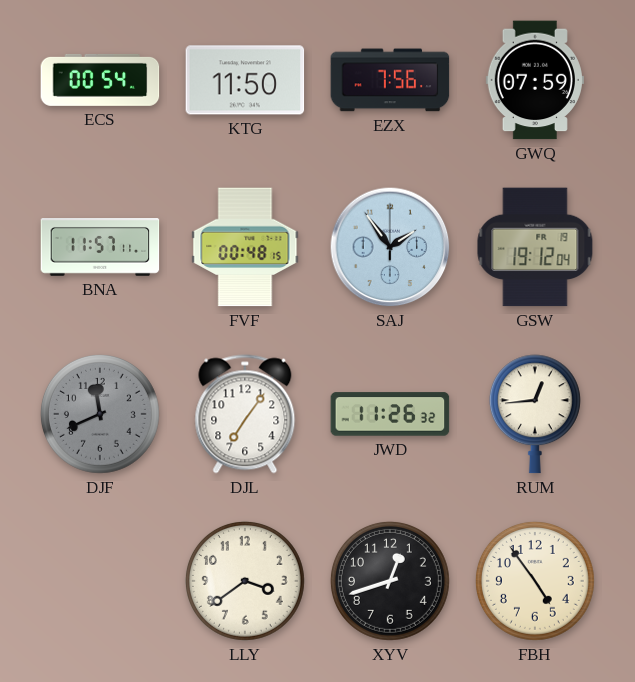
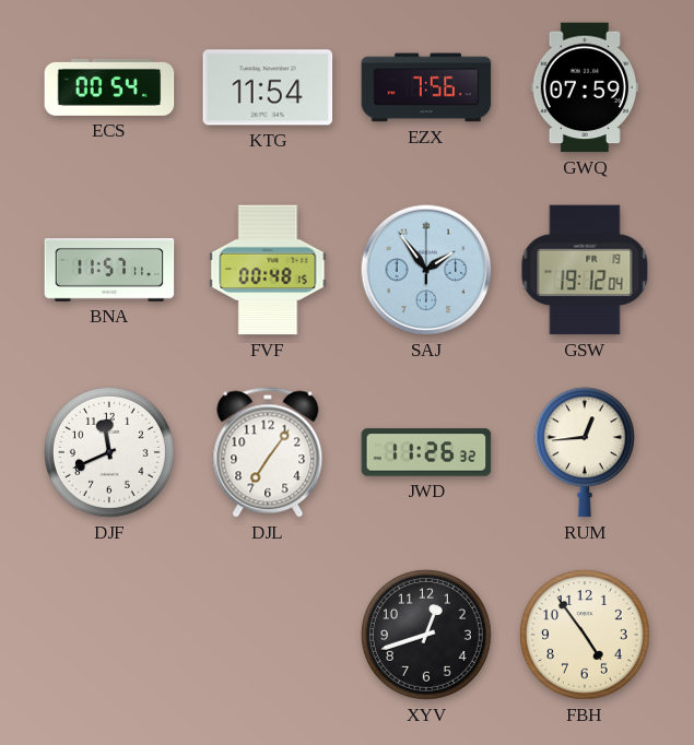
KTG: 11:50 -> 11:54 (268, 87)
DJF dial: grey -> white (109, 452)
LLY: 3:39 -> none (245, 581)
